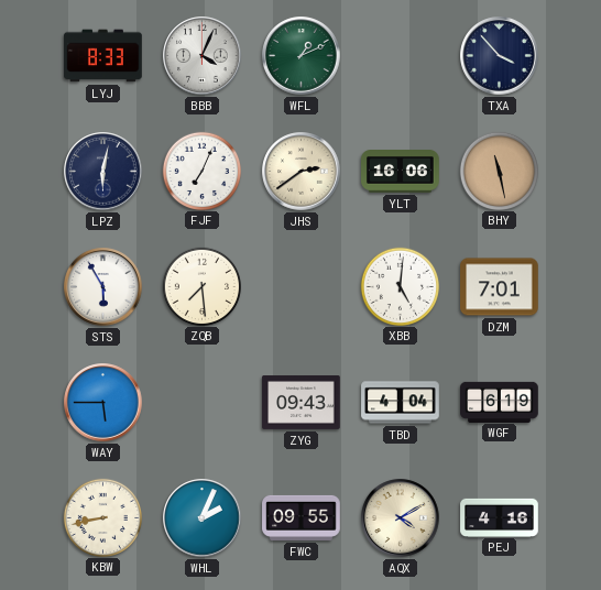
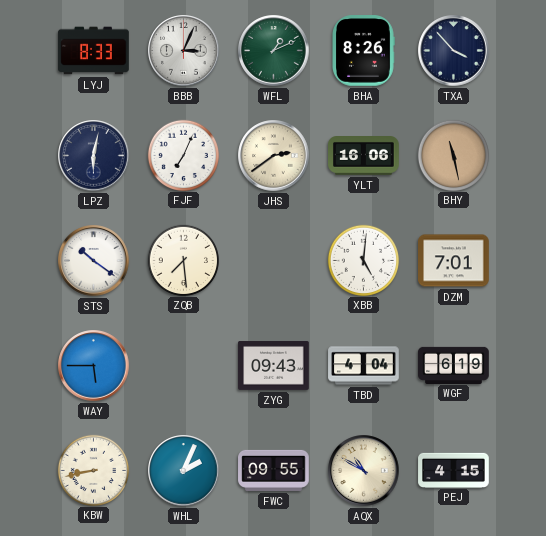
BBB: 4:04 -> 3:04 (184, 51)
BHA: none -> 8:26 (363, 51)
STS: 5:55 -> 10:21 (94, 261)
AQX: 4:10 -> 10:50 (364, 471)
PEJ: 4:16 -> 4:15 (454, 470)
